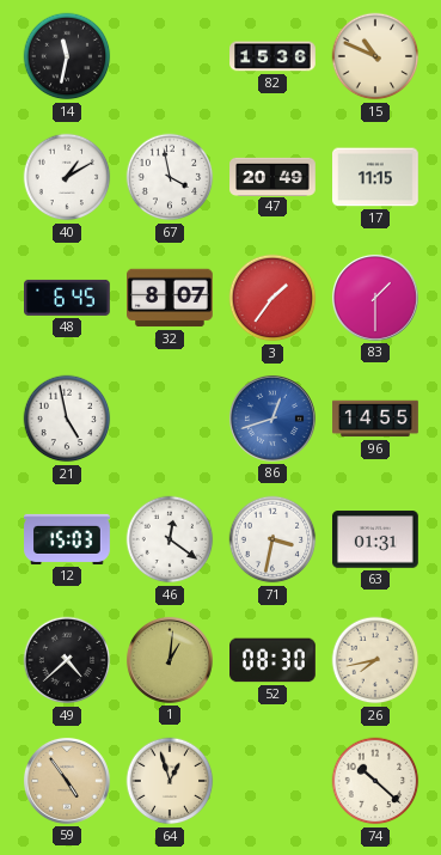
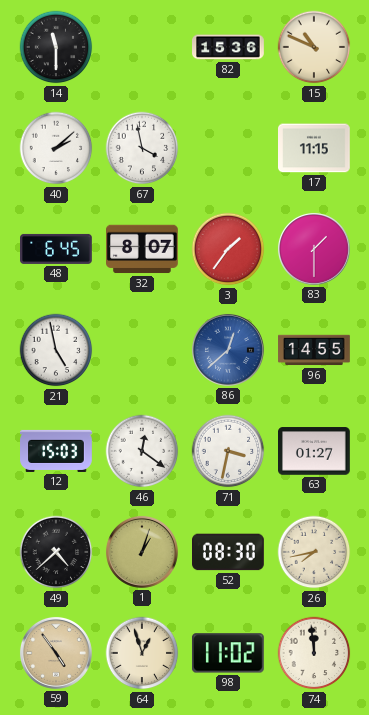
14: 11:32 -> 11:30 (56, 47)
40: 1:10 -> 2:08 (56, 148)
47: 20:49 -> none (272, 176)
86: 12:42 -> 12:38 (228, 350)
63: 01:31 -> 01:27 (315, 451)
1: 1:01 -> 1:03 (142, 552)
98: none -> 11:02 (228, 653)
74: 10:22 -> 11:59 (314, 653)
